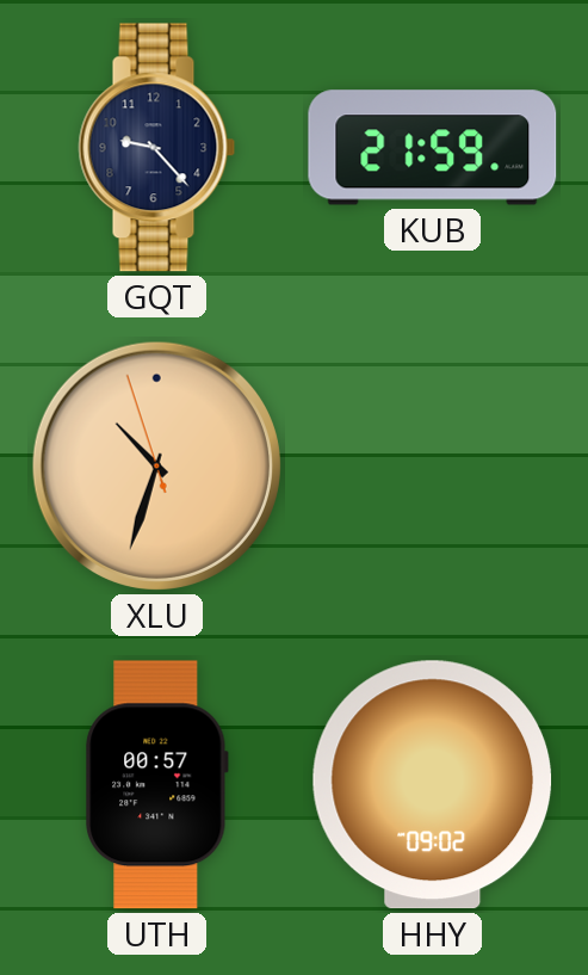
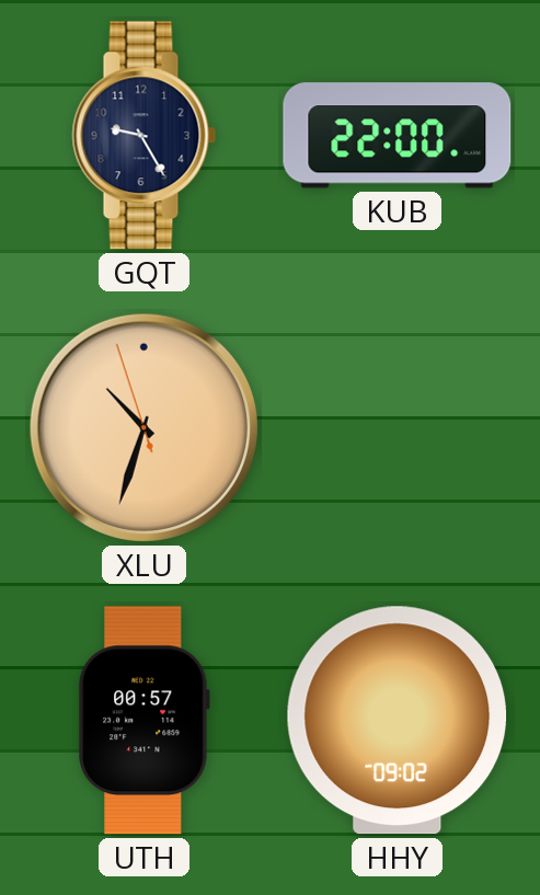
GQT: 9:23 -> 9:25 (145, 136)
KUB: 21:59 -> 22:00 (398, 136)
